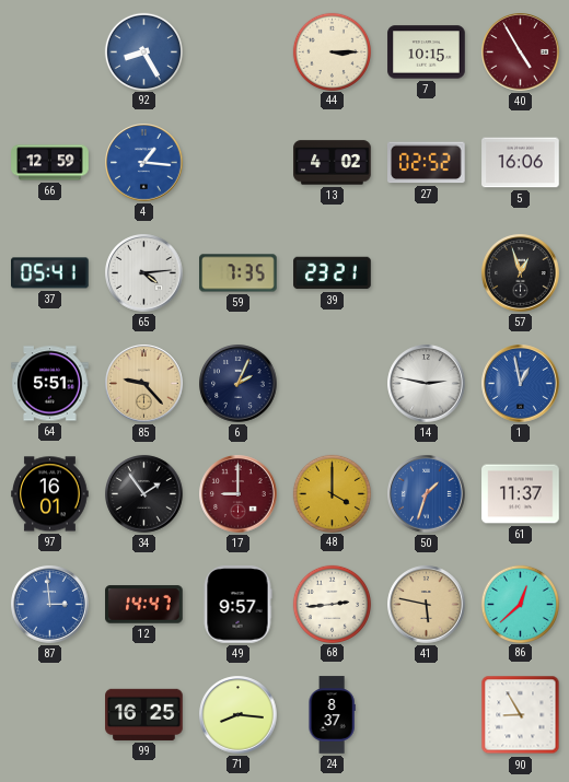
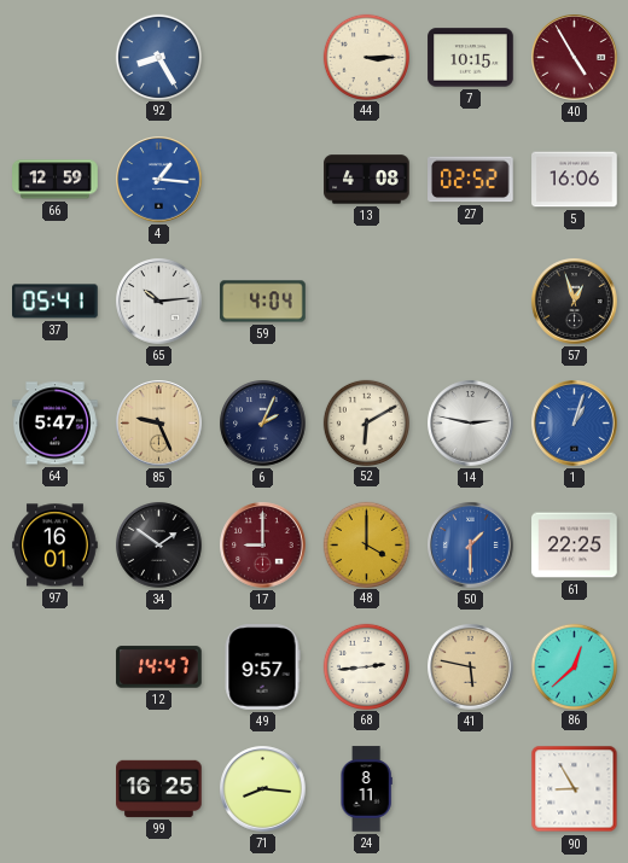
13: 4:02 -> 4:08 (367, 180)
65: 4:14 -> 10:14 (159, 302)
59: 7:35 -> 4:04 (263, 302)
39: 23:21 -> none (333, 273)
64: 5:51 -> 5:47 (56, 424)
85: 9:23 -> 9:26 (159, 424)
52: none -> 6:10 (366, 422)
1: 12:58 -> 1:03 (575, 424)
34: 1:54 -> 1:51 (159, 546)
50: 1:33 -> 1:30 (471, 546)
61: 11:37 -> 22:25 (575, 546)
87: 2:59 -> none (50, 605)
24: 8:37 -> 8:11 (366, 789)
